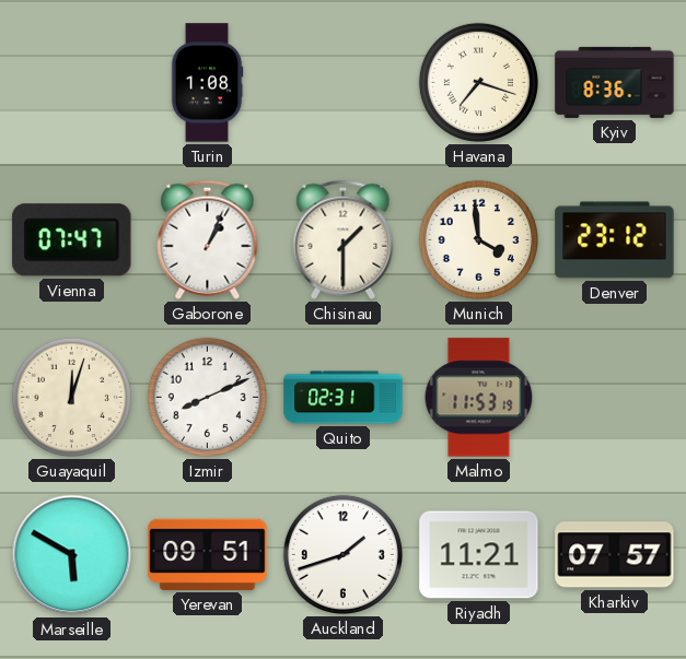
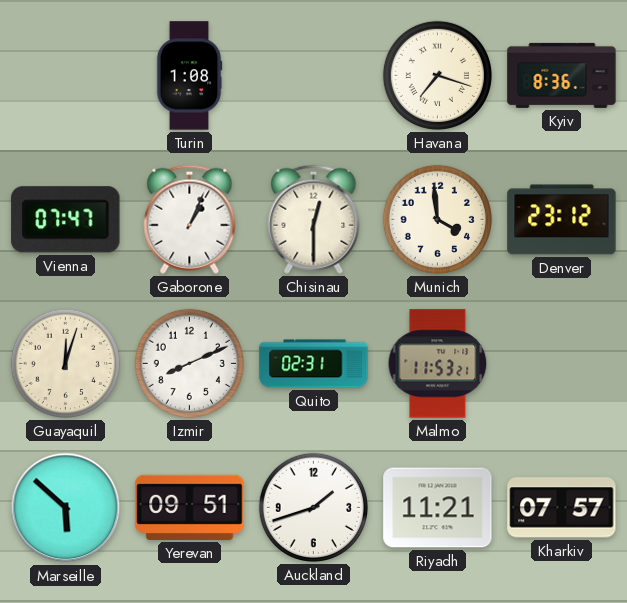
Chisinau: 1:30 -> 12:30 (314, 219)
Malmo: 11:53:19 -> 11:53:21 (438, 364)
Marseille: 5:50 -> 5:52 (66, 508)
